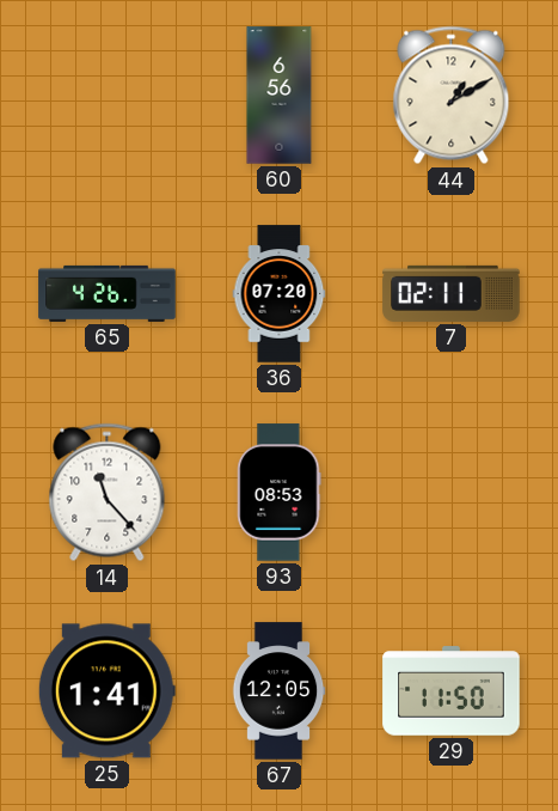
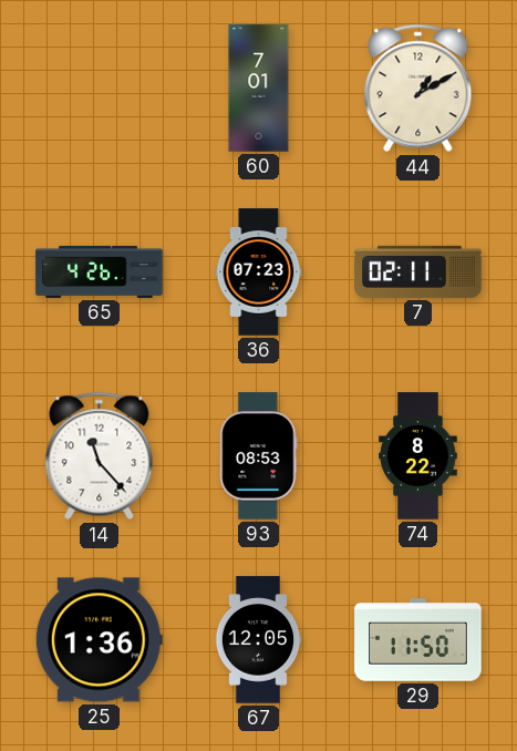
60: 6:56 -> 7:01 (259, 89)
36: 07:20 -> 07:23 (259, 272)
74: none -> 8:22 (418, 456)
25: 1:41 -> 1:36 (99, 640)
